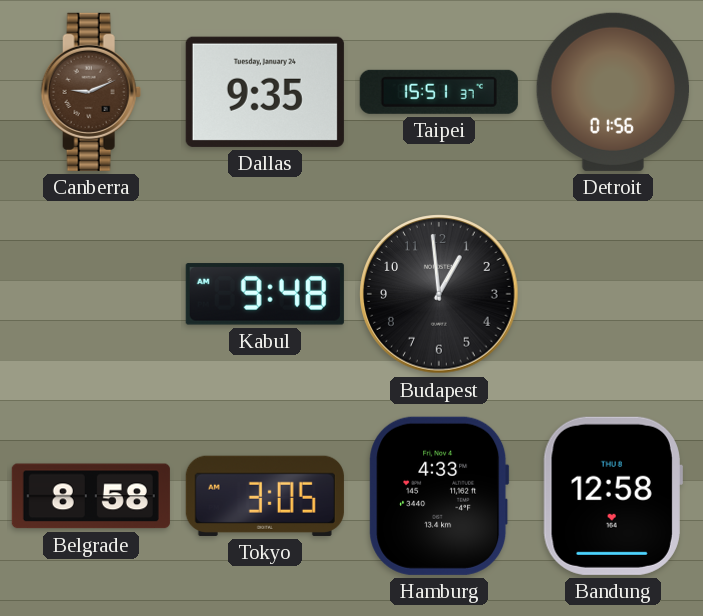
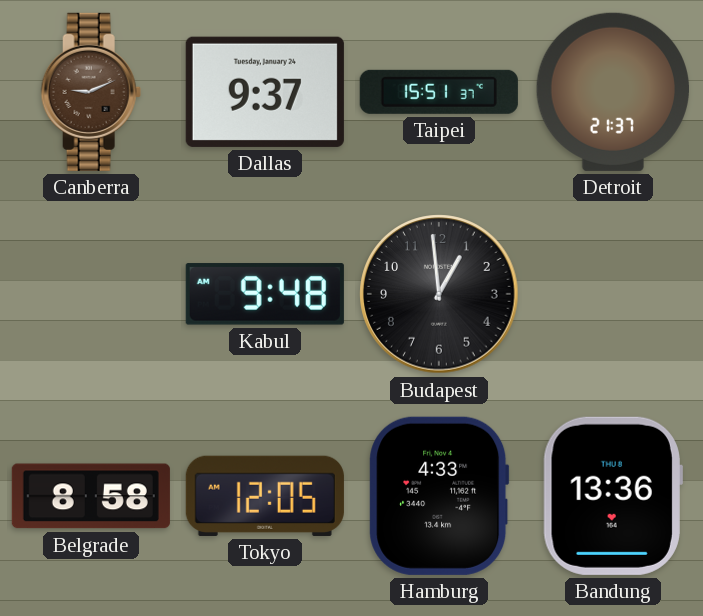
Dallas: 9:35 -> 9:37 (265, 92)
Detroit: 01:56 -> 21:37 (613, 92)
Tokyo: 3:05 -> 12:05 (265, 496)
Bandung: 12:58 -> 13:36 (613, 496)
